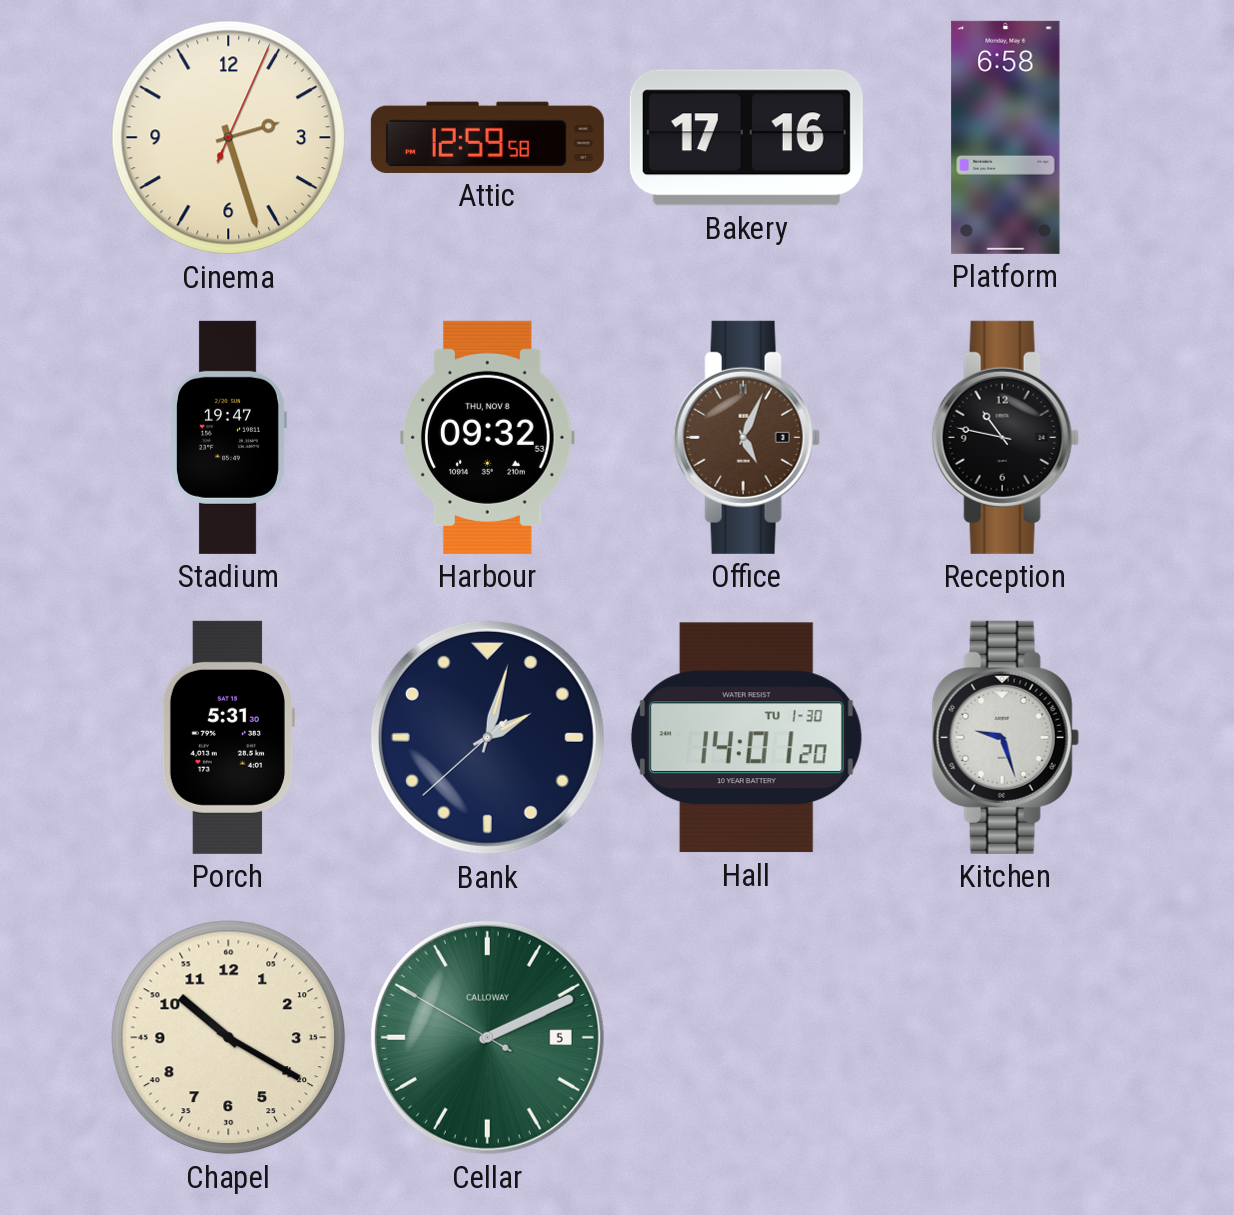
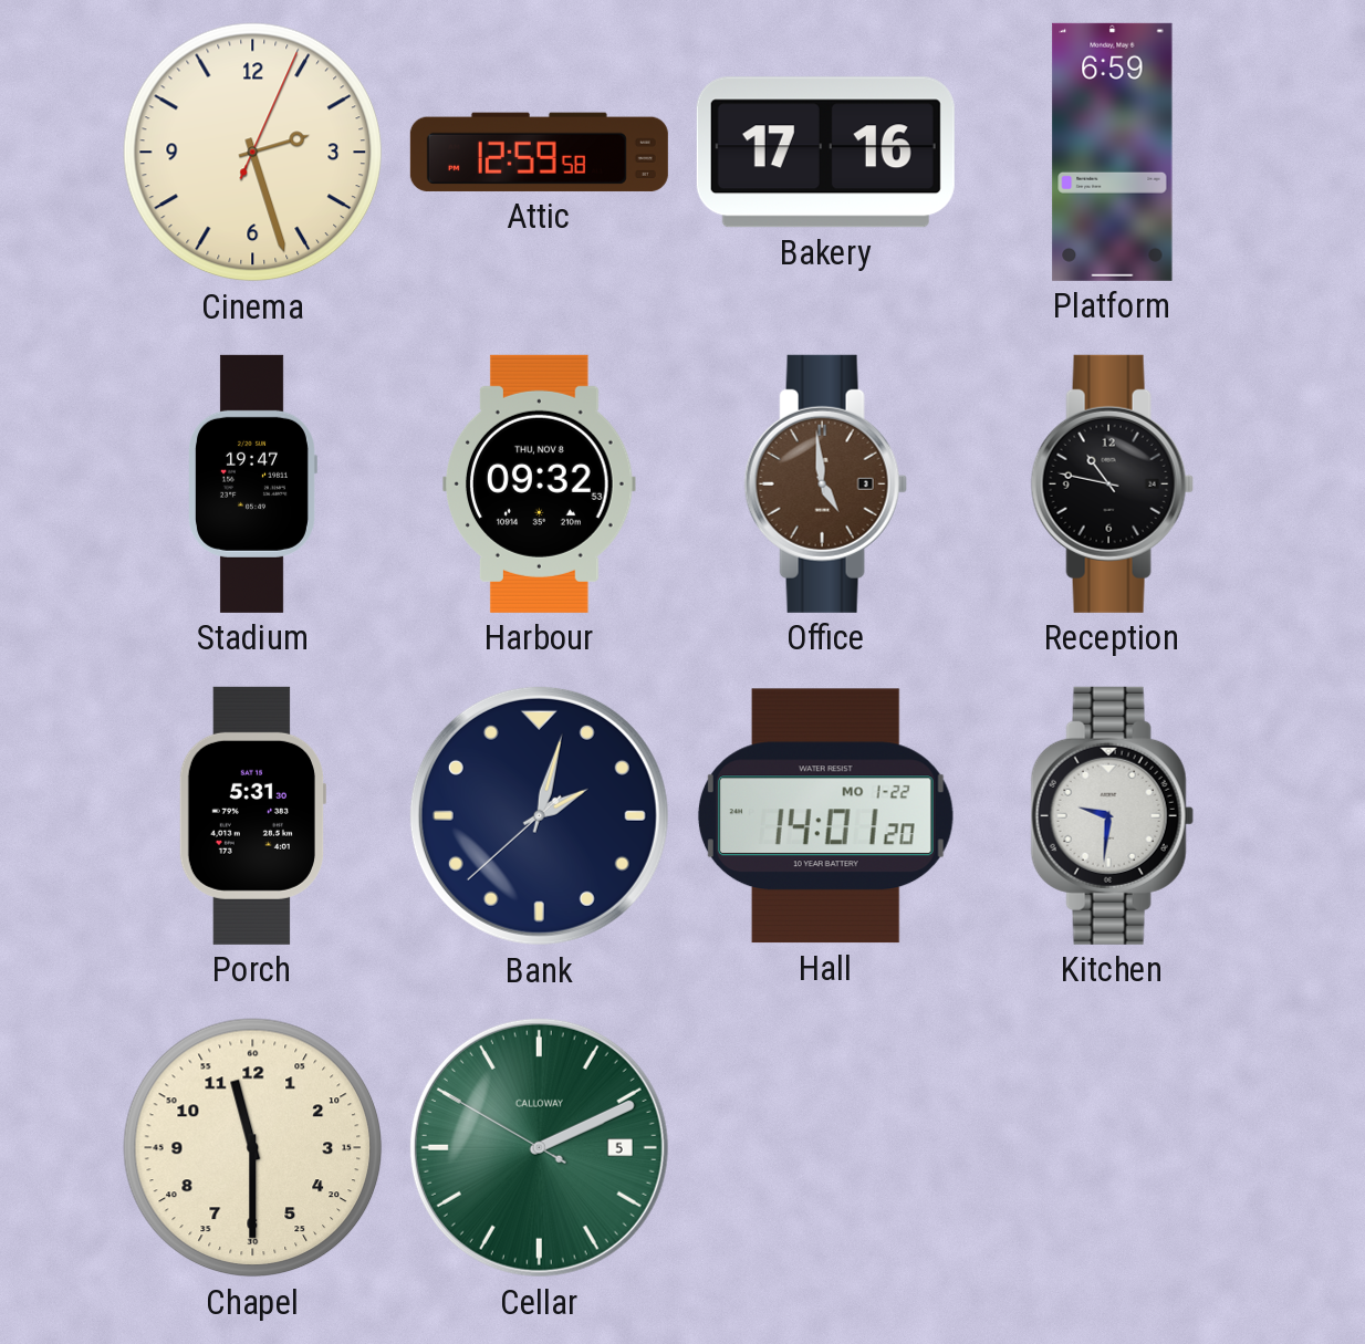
Platform: 6:58 -> 6:59 (1113, 152)
Office: 5:04 -> 4:59 (825, 483)
Hall date: TU 1-30 -> MO 1-22 (825, 816)
Kitchen: 9:27 -> 9:31 (1112, 815)
Chapel: 10:20 -> 11:30 (253, 1148)
